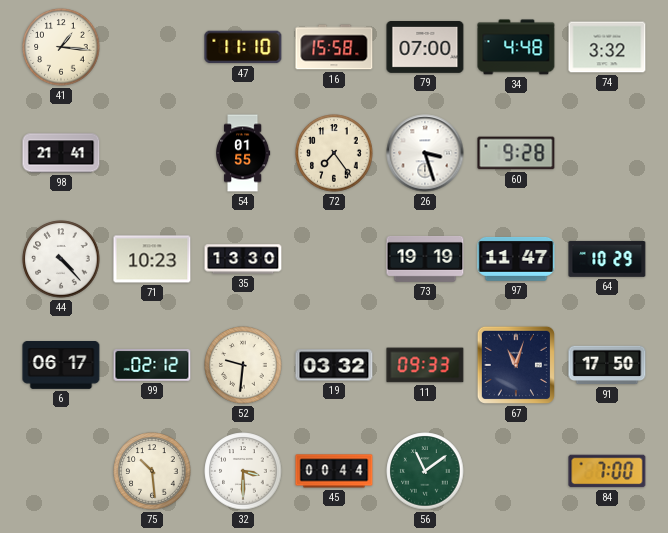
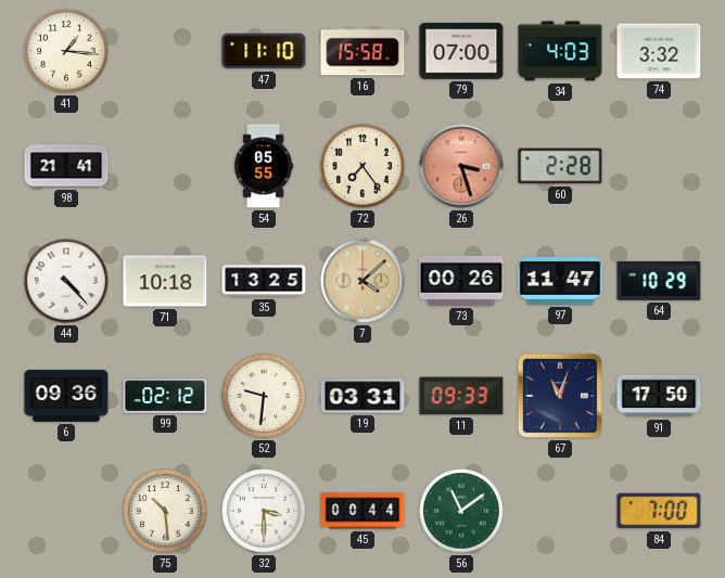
34: 4:48 -> 4:03 (560, 51)
54: 01:55 -> 05:55 (265, 166)
26 dial: white -> salmon (461, 166)
60: 9:28 -> 2:28 (560, 166)
71: 10:23 -> 10:18 (165, 281)
35: 13:30 -> 13:25 (264, 281)
7: none -> 4:08 (362, 281)
73: 19:19 -> 00:26 (461, 281)
6: 06:17 -> 09:36 (66, 397)
19: 03:32 -> 03:31 (362, 396)
